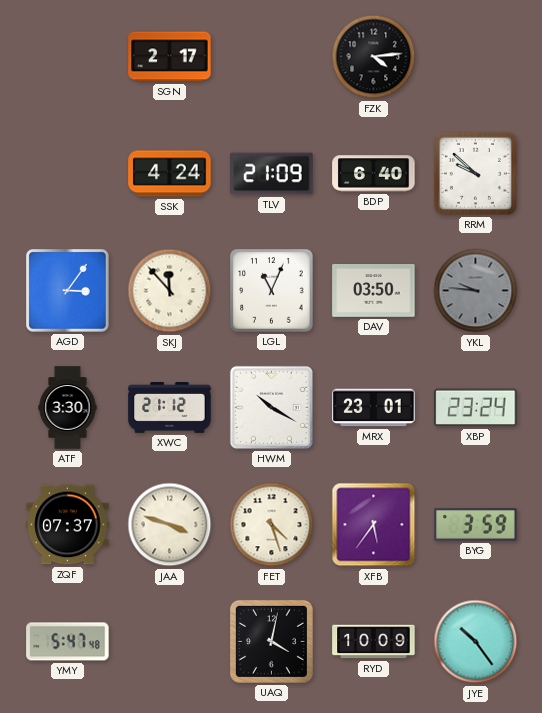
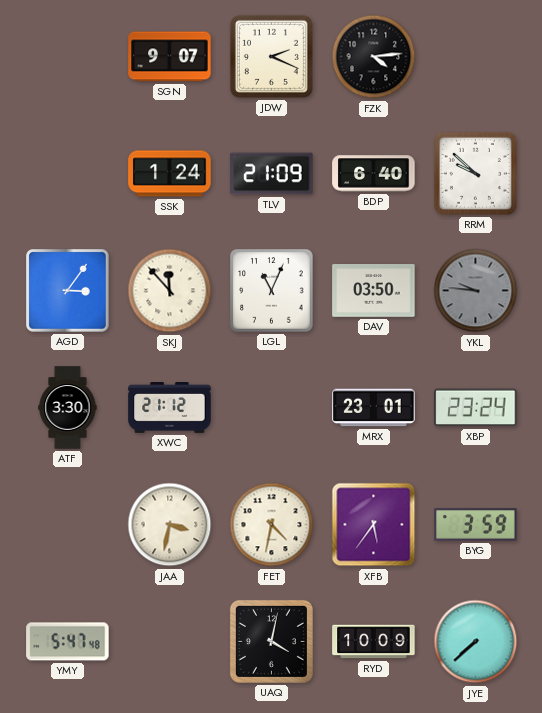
SGN: 2:17 -> 9:07 (170, 57)
JDW: none -> 2:19 (271, 56)
SSK: 4:24 -> 1:24 (170, 174)
HWM: 10:20 -> none (271, 407)
ZQF: 07:37 -> none (68, 525)
JAA: 3:48 -> 3:32 (170, 525)
FET: 4:27 -> 4:32 (272, 525)
JYE: 10:24 -> 7:38 (476, 642)
